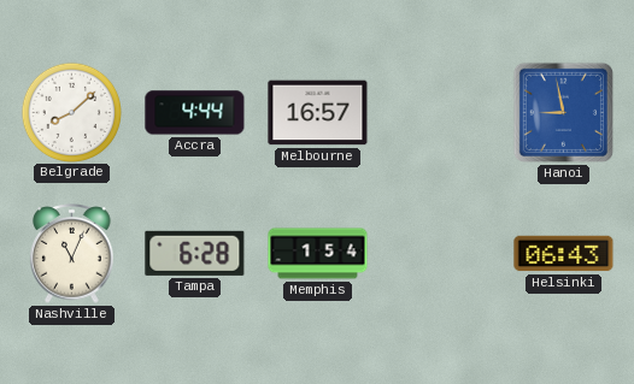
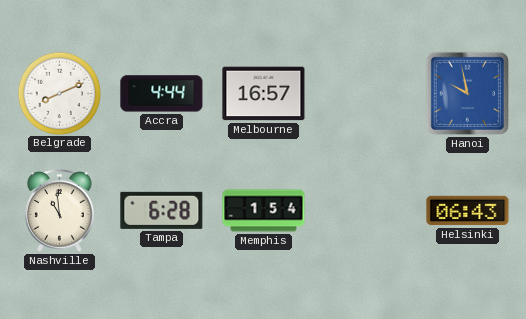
Belgrade: 8:08 -> 8:11 (59, 93)
Hanoi: 8:58 -> 9:58 (467, 93)
Nashville: 11:04 -> 10:59 (60, 211)
